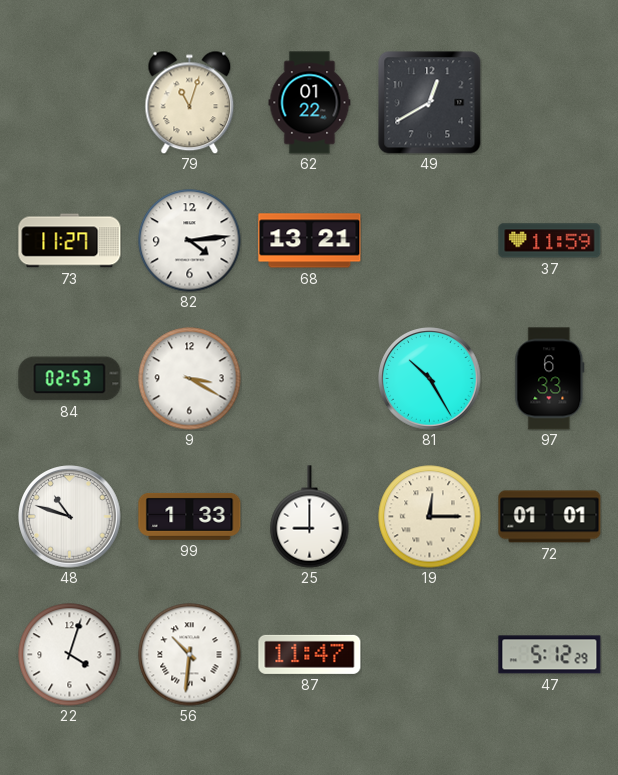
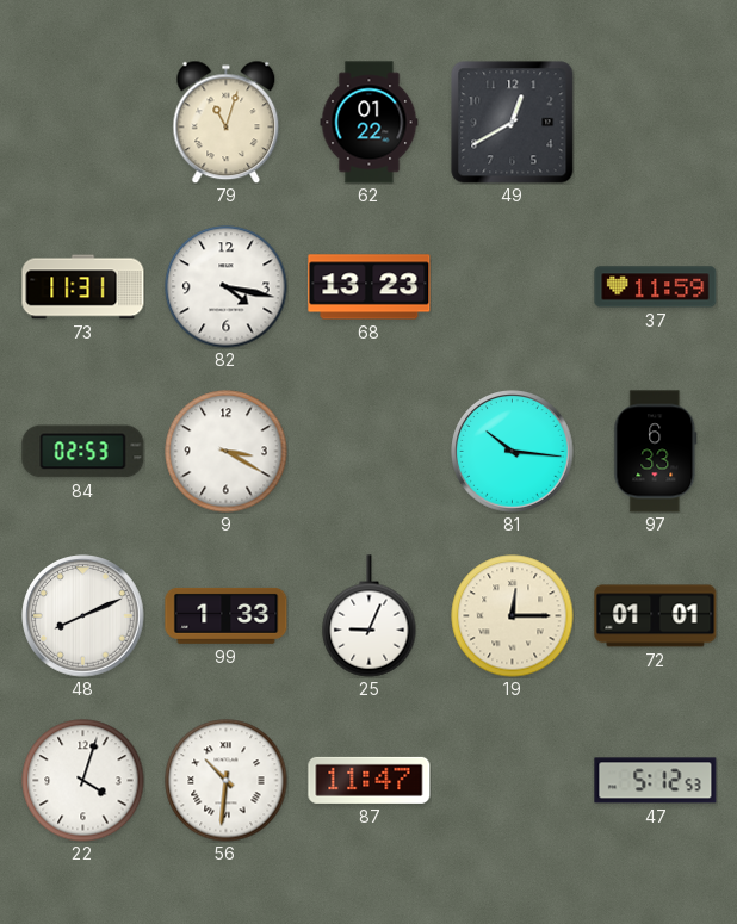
73: 11:27 -> 11:31 (83, 287)
82: 4:14 -> 4:17 (227, 287)
68: 13:21 -> 13:23 (370, 287)
81: 10:25 -> 10:16 (513, 452)
48: 10:48 -> 8:11 (83, 616)
25: 9:00 -> 9:04 (370, 616)
47: 5:12:29 -> 5:12:53 (656, 781)
